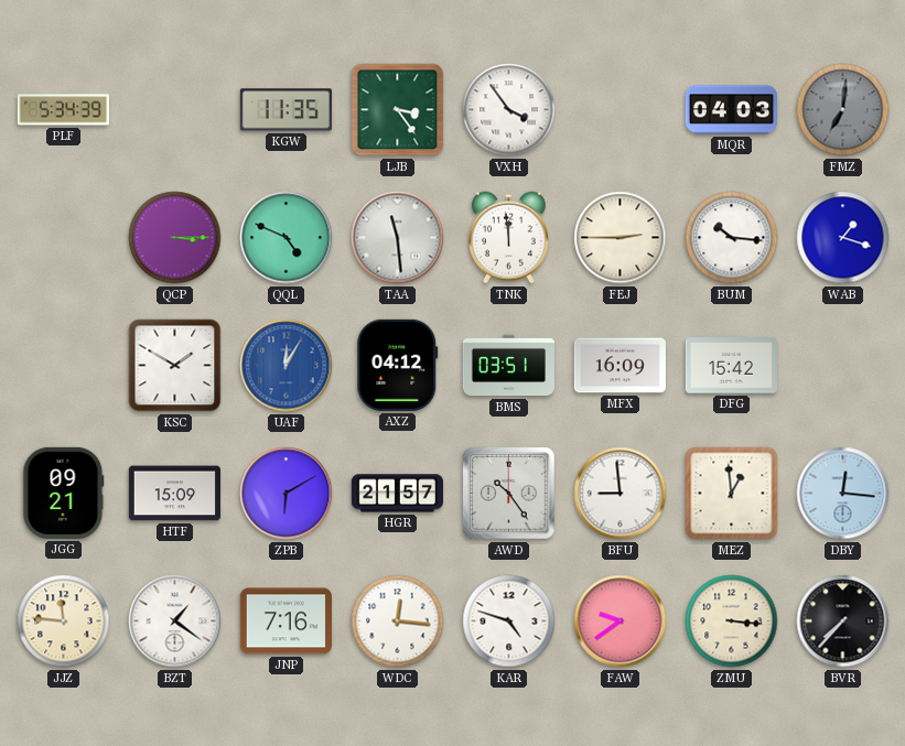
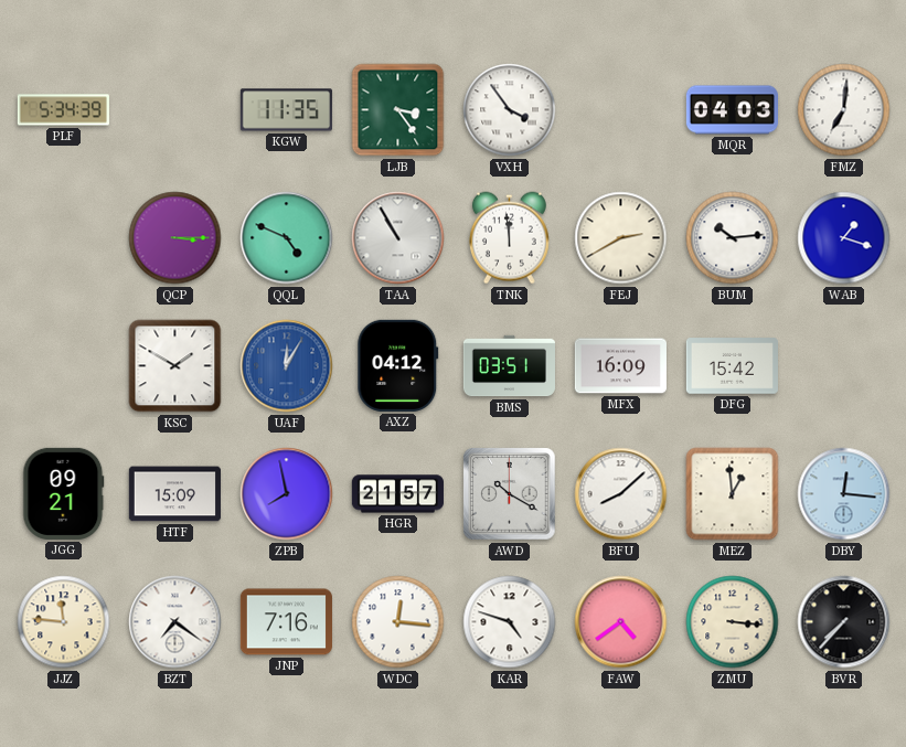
FMZ dial: grey -> white (844, 110)
TAA: 11:29 -> 10:55 (398, 238)
FEJ: 2:45 -> 2:40 (621, 238)
BUM: 10:16 -> 10:14 (733, 238)
ZPB: 6:10 -> 7:58 (287, 494)
AWD: 10:24 -> 10:20 (510, 494)
BFU: 8:59 -> 8:08 (621, 494)
BZT: 1:21 -> 7:21 (175, 622)
FAW: 9:39 -> 4:39 (621, 622)
